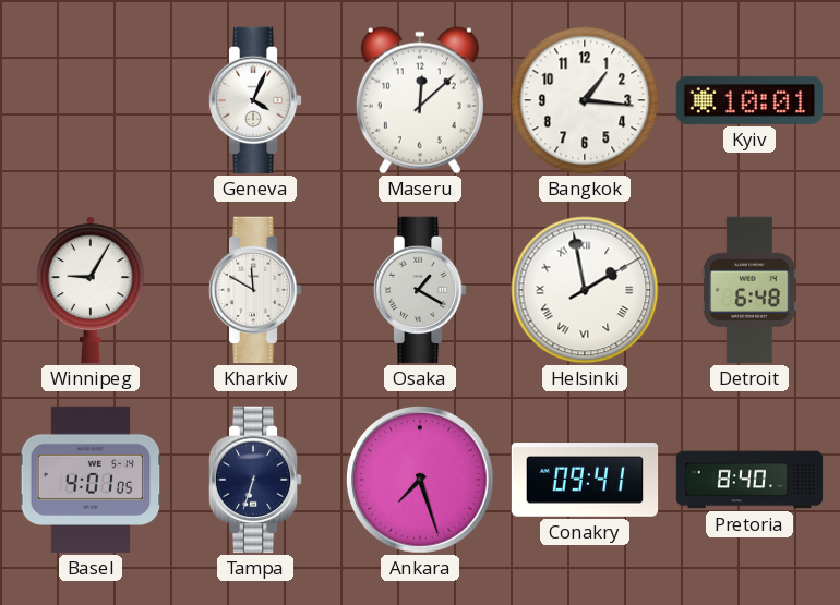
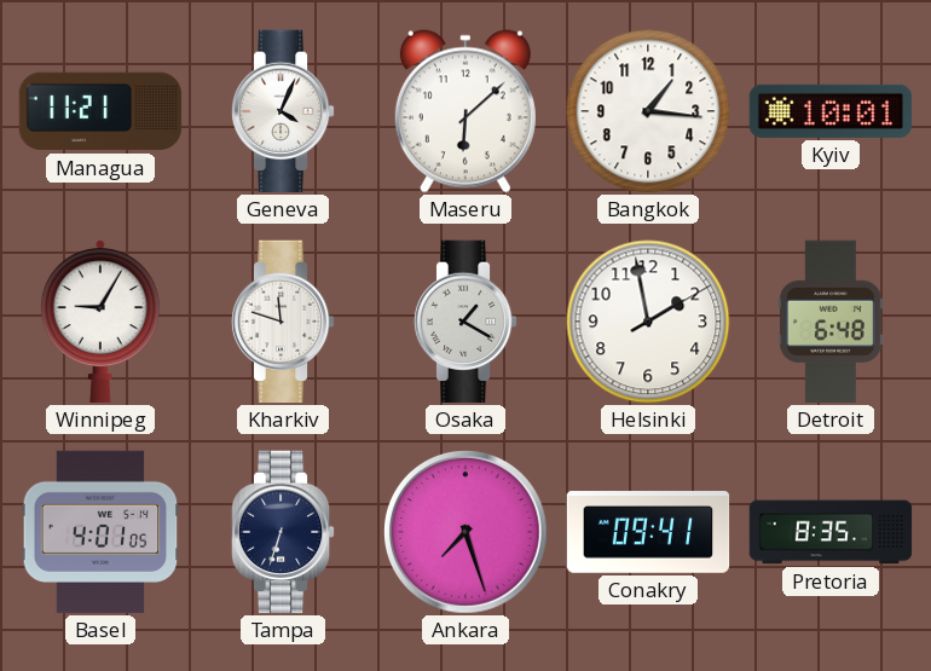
Managua: none -> 11:21 (100, 111)
Maseru: 12:08 -> 6:08 (465, 111)
Kharkiv: 11:50 -> 11:48 (283, 322)
Helsinki numerals: Roman -> Arabic (648, 322)
Pretoria: 8:40 -> 8:35 (831, 532)
